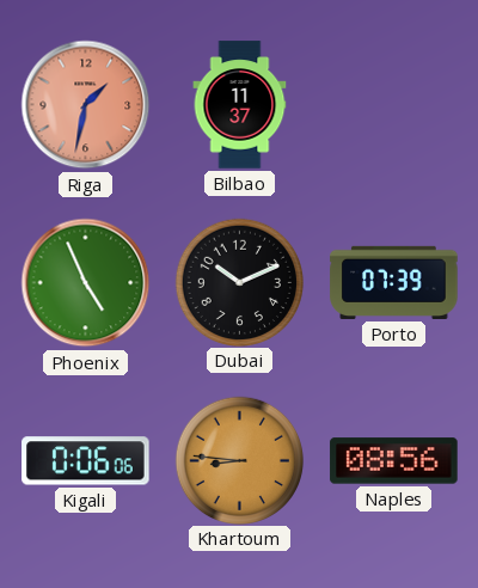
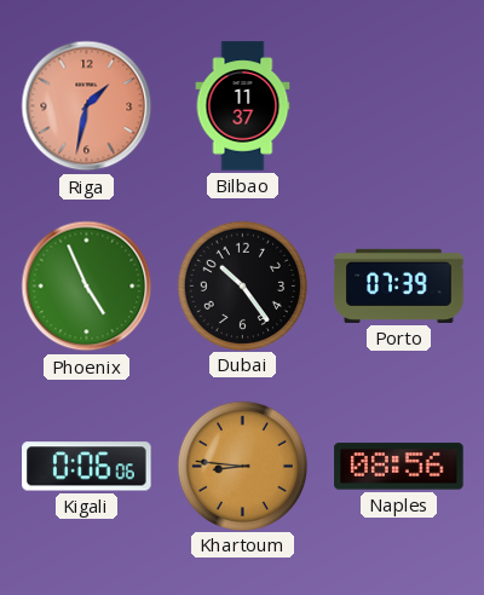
Dubai: 10:11 -> 10:24 (242, 285)
